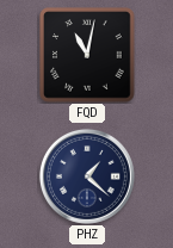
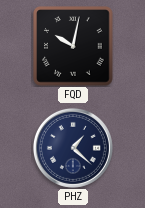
FQD: 11:02 -> 10:02 (73, 46)
